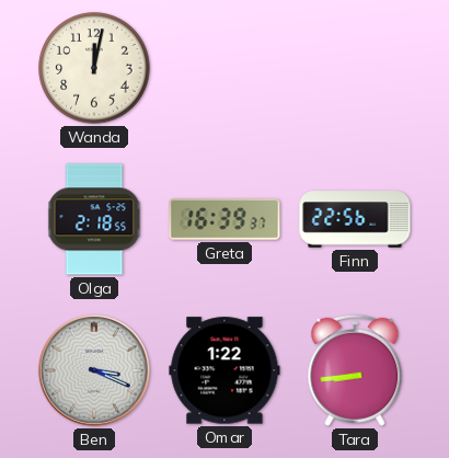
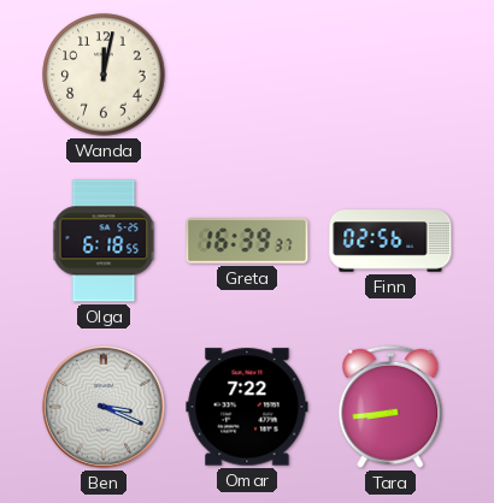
Olga: 2:18 -> 6:18 (104, 241)
Finn: 22:56 -> 02:56 (390, 241)
Omar: 1:22 -> 7:22 (247, 407)
